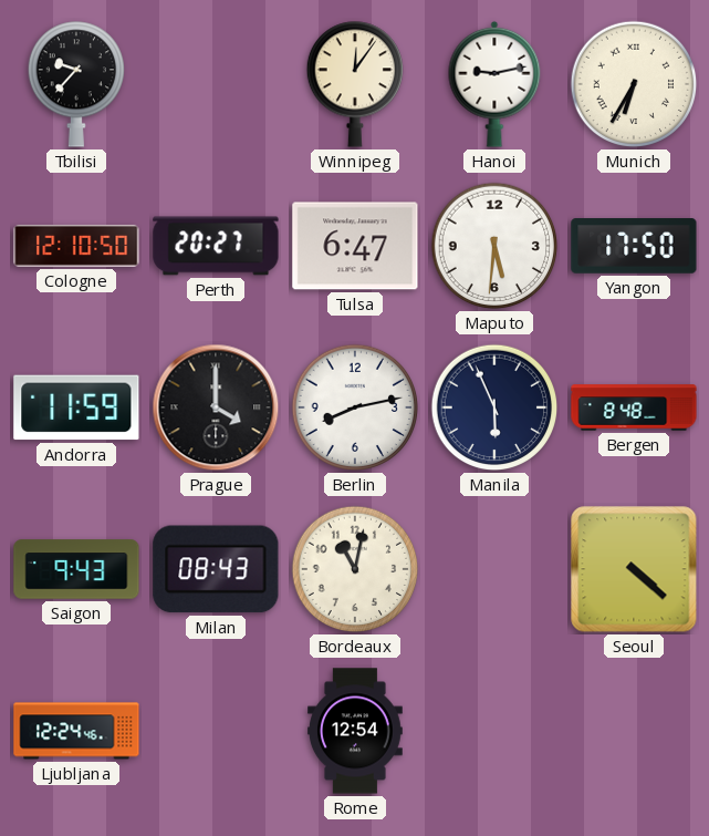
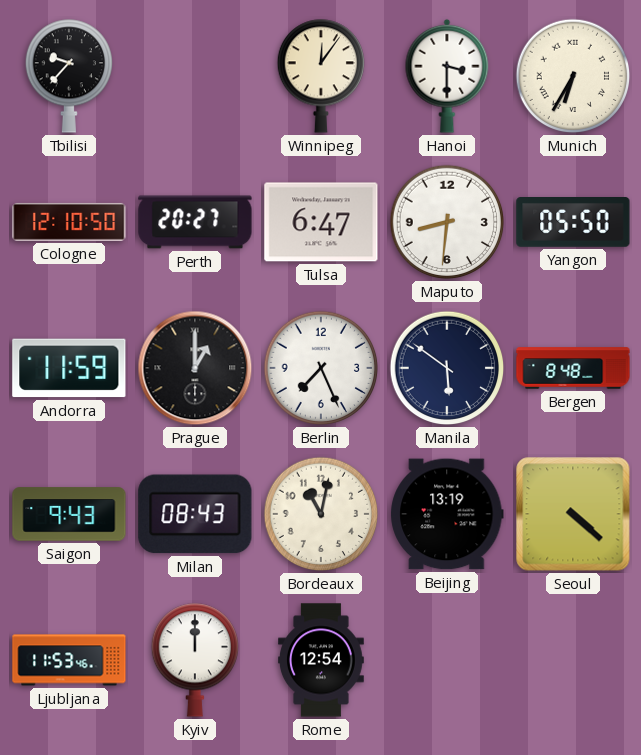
Hanoi: 9:13 -> 3:30 (447, 76)
Maputo: 5:31 -> 8:31 (447, 222)
Yangon: 17:50 -> 05:50 (573, 222)
Prague: 4:00 -> 1:00 (195, 368)
Berlin: 8:13 -> 7:26 (321, 368)
Manila: 5:56 -> 5:51 (447, 368)
Beijing: none -> 13:19 (447, 514)
Ljubljana: 12:24 -> 11:53 (69, 660)
Kyiv: none -> 12:00 (194, 660)
